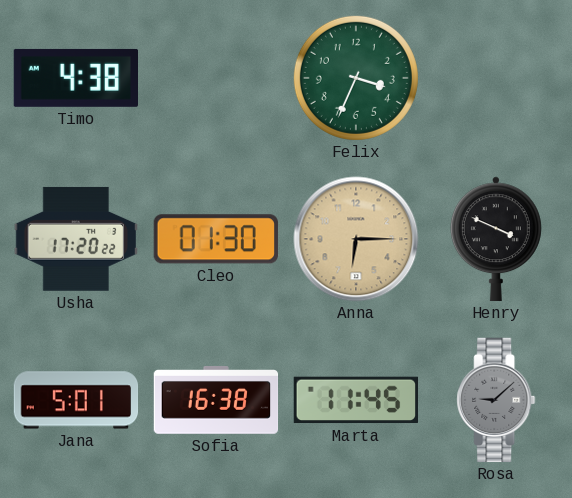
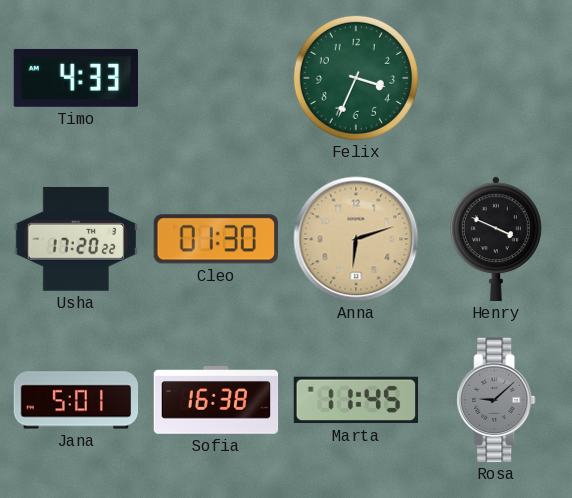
Timo: 4:38 -> 4:33 (75, 78)
Anna: 6:15 -> 6:12 (356, 239)
